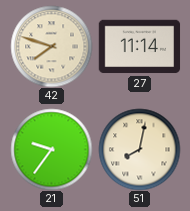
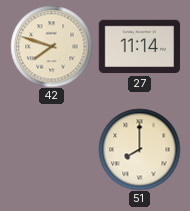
21: 9:36 -> none (51, 149)
51: 8:02 -> 8:00 (139, 149)
